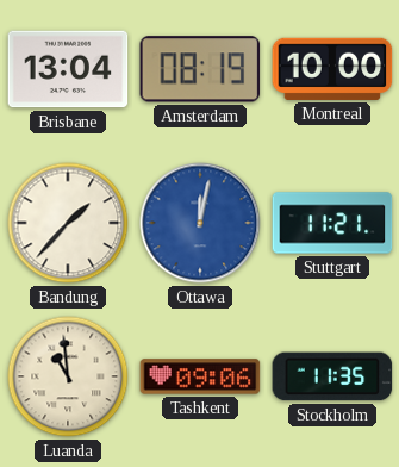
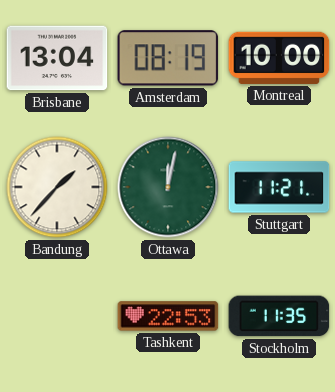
Ottawa dial: blue -> green (168, 187)
Luanda: 10:59 -> none (68, 376)
Tashkent: 09:06 -> 22:53 (168, 316)
